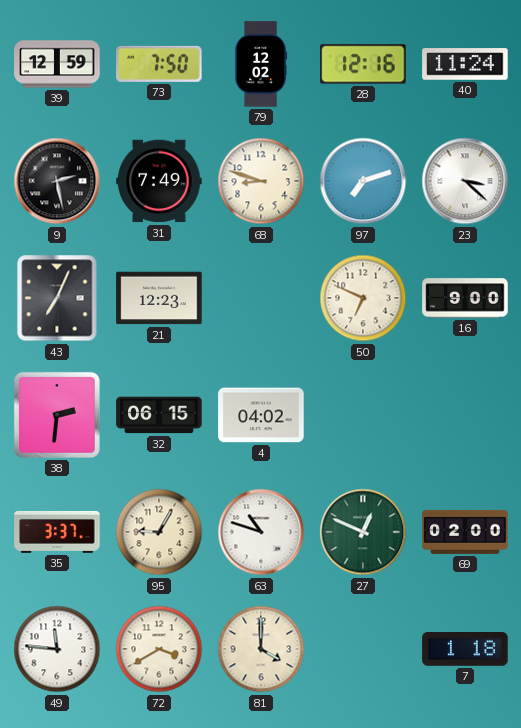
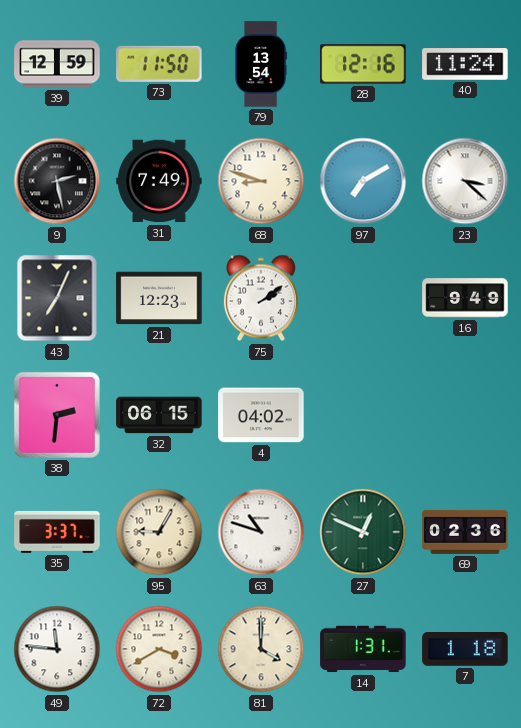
73: 7:50 -> 11:50 (159, 64)
79: 12:02 -> 13:54 (261, 64)
97: 7:12 -> 7:10 (363, 181)
75: none -> 2:09 (261, 298)
50: 6:49 -> none (363, 298)
16: 9:00 -> 9:49 (465, 298)
69: 02:00 -> 02:36 (465, 532)
14: none -> 1:31 (363, 649)
